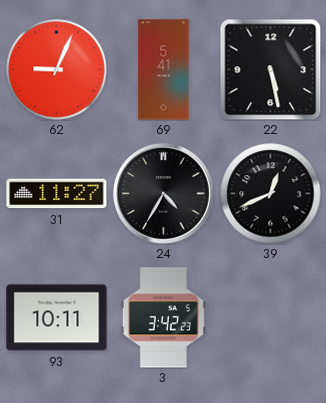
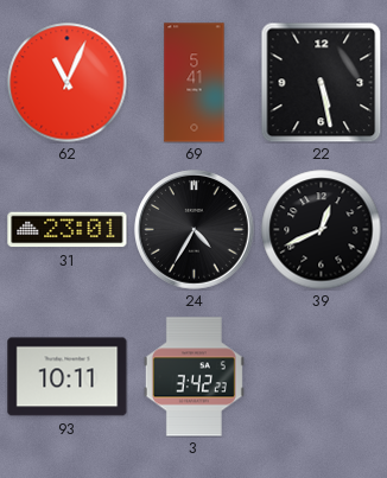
62: 9:04 -> 11:04 (68, 83)
31: 11:27 -> 23:01 (68, 230)
